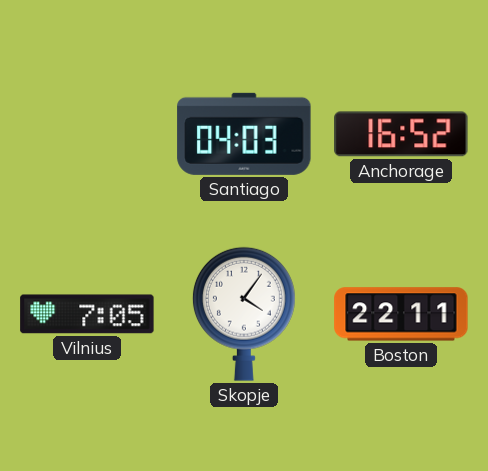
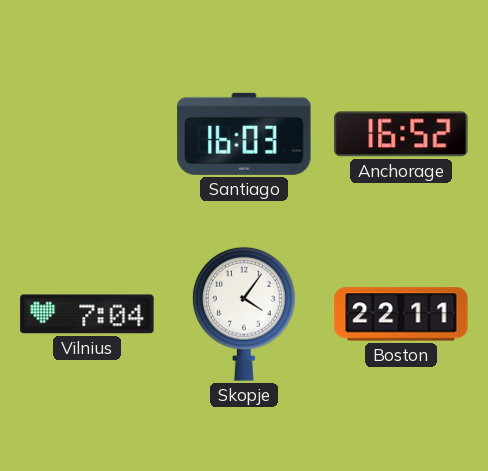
Santiago: 04:03 -> 16:03 (244, 134)
Vilnius: 7:05 -> 7:04 (87, 314)
